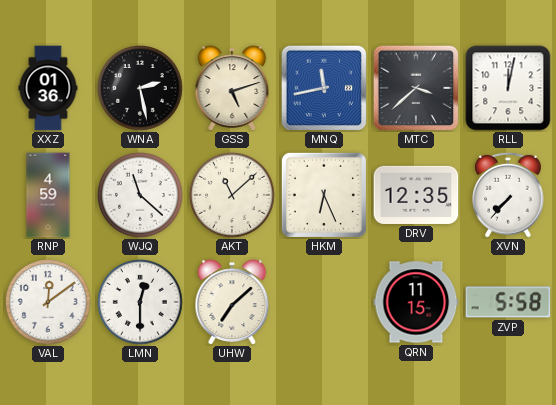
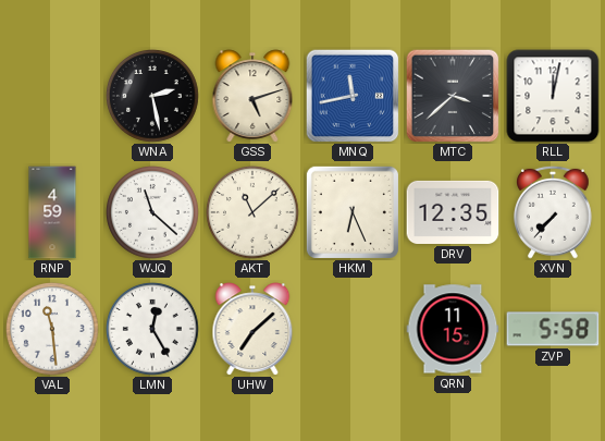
XXZ: 01:36 -> none (48, 88)
VAL: 12:09 -> 11:29 (53, 330)
LMN: 12:30 -> 12:25 (153, 330)
